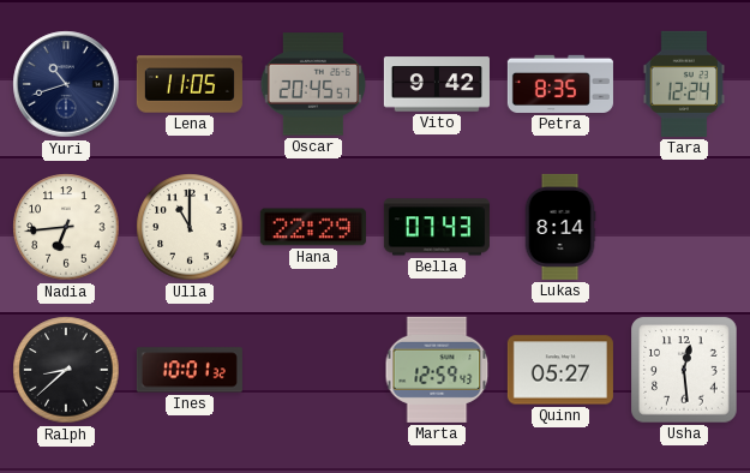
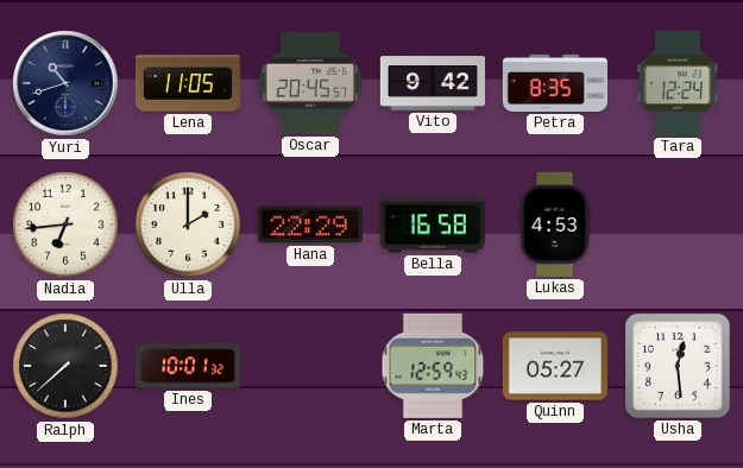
Ulla: 11:00 -> 2:00 (188, 224)
Bella: 07:43 -> 16:58 (433, 224)
Lukas: 8:14 -> 4:53 (555, 224)
Ralph: 8:38 -> 7:38 (65, 366)
